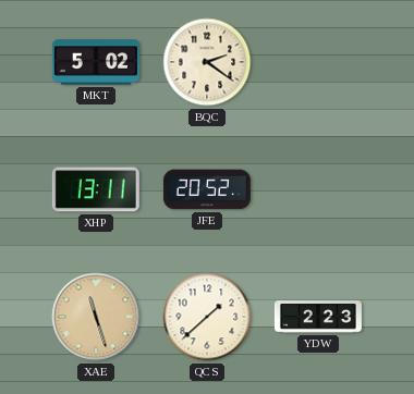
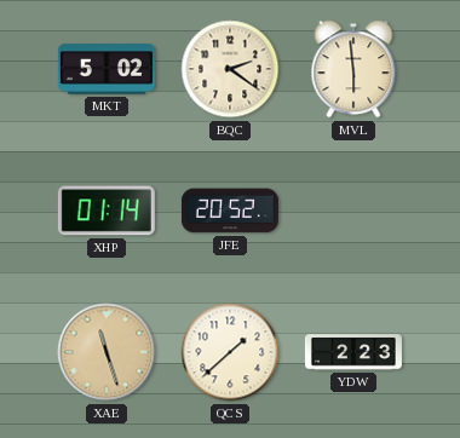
MVL: none -> 5:59 (353, 69)
XHP: 13:11 -> 01:14 (107, 211)
